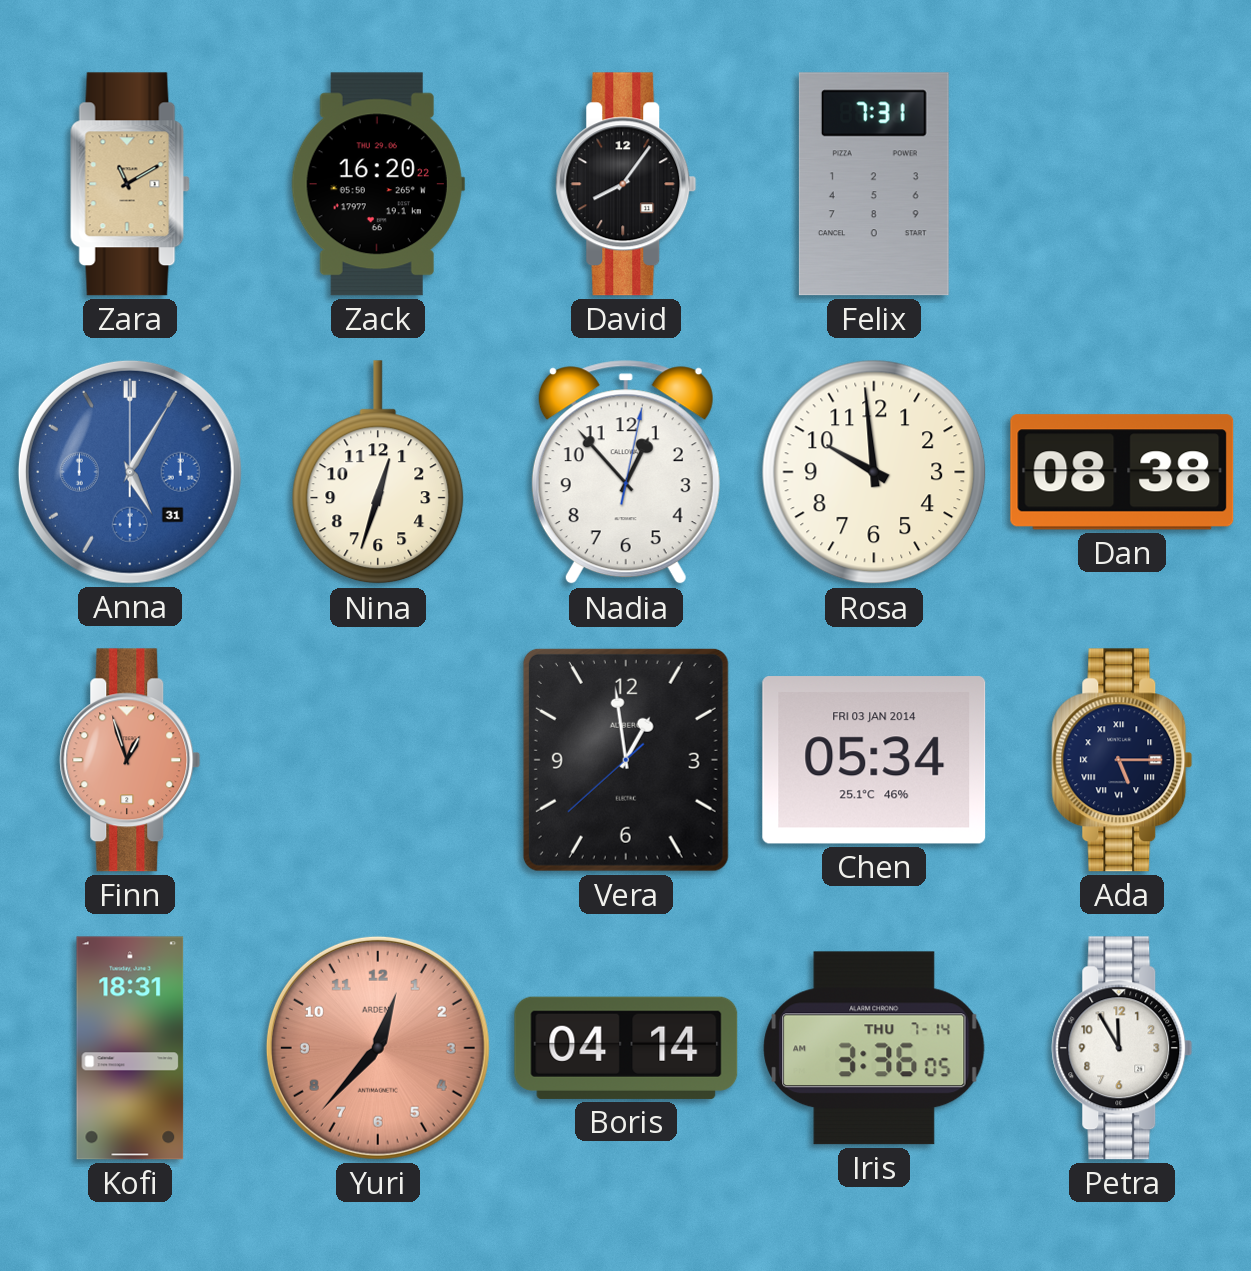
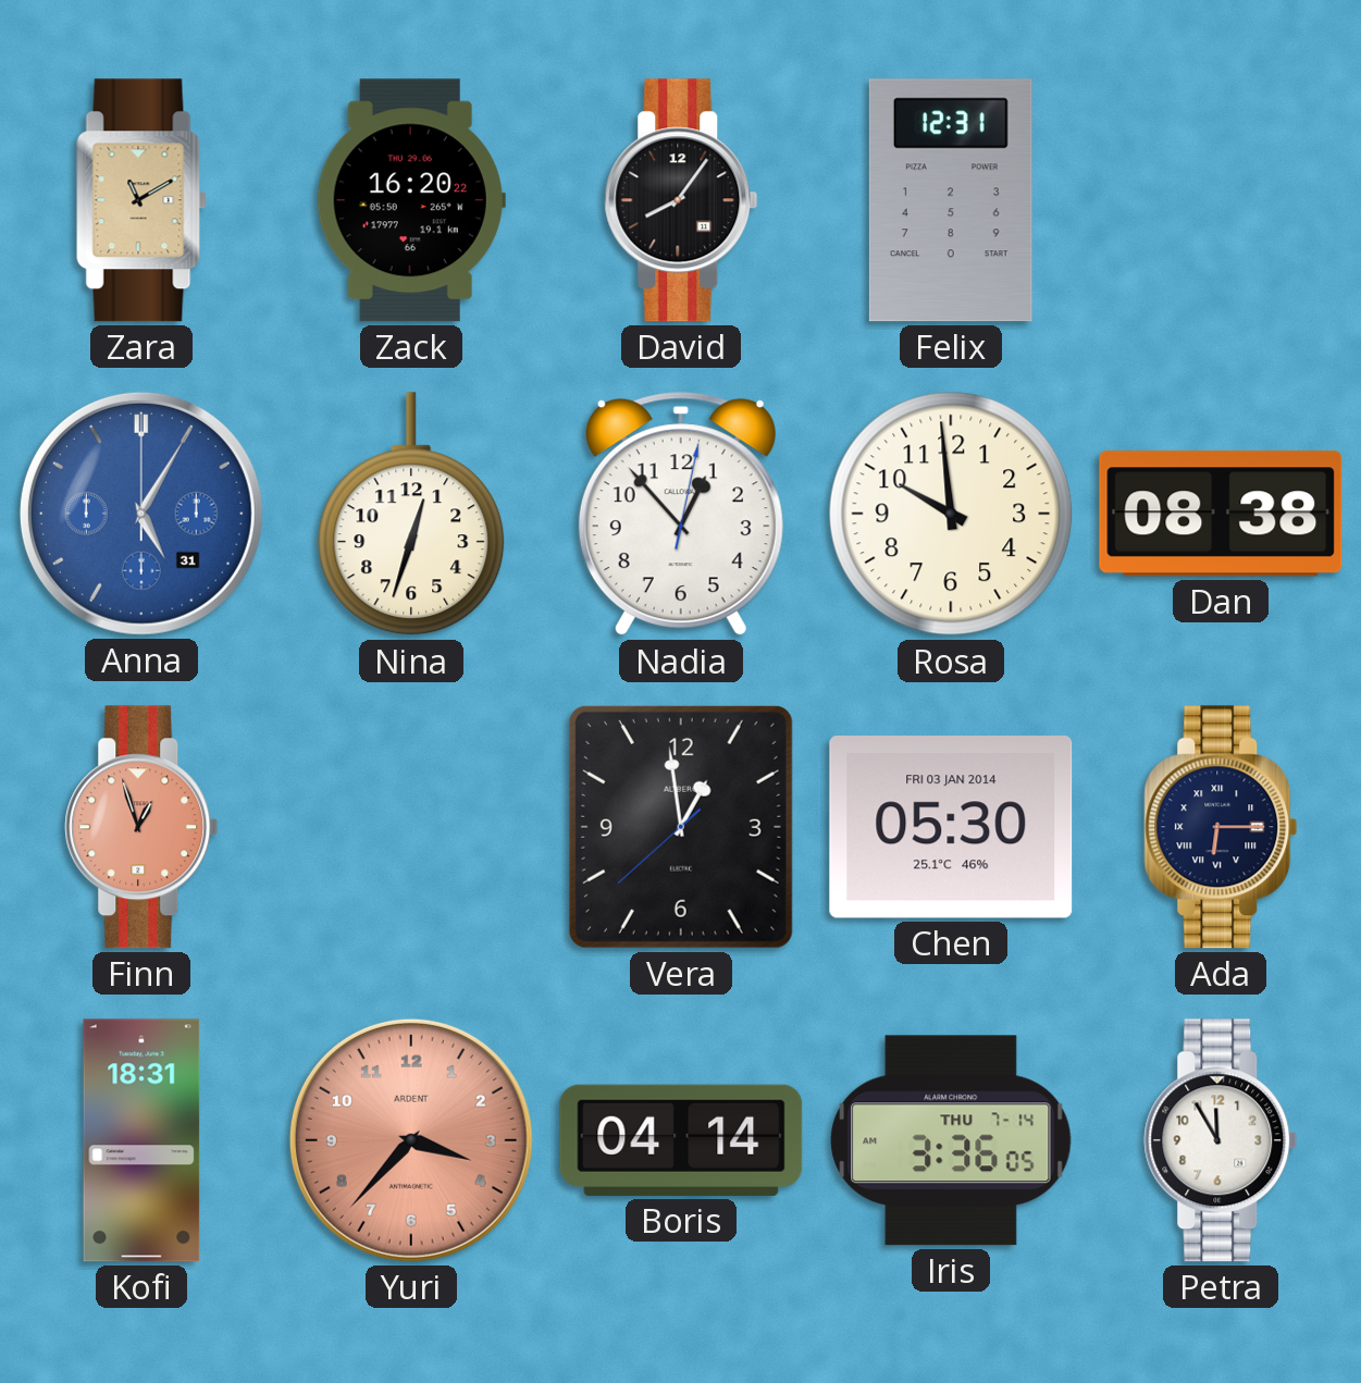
Felix: 7:31 -> 12:31 (951, 200)
Chen: 05:34 -> 05:30 (951, 827)
Ada: 5:15 -> 6:15 (1221, 827)
Yuri: 12:37 -> 3:37 (411, 1140)
